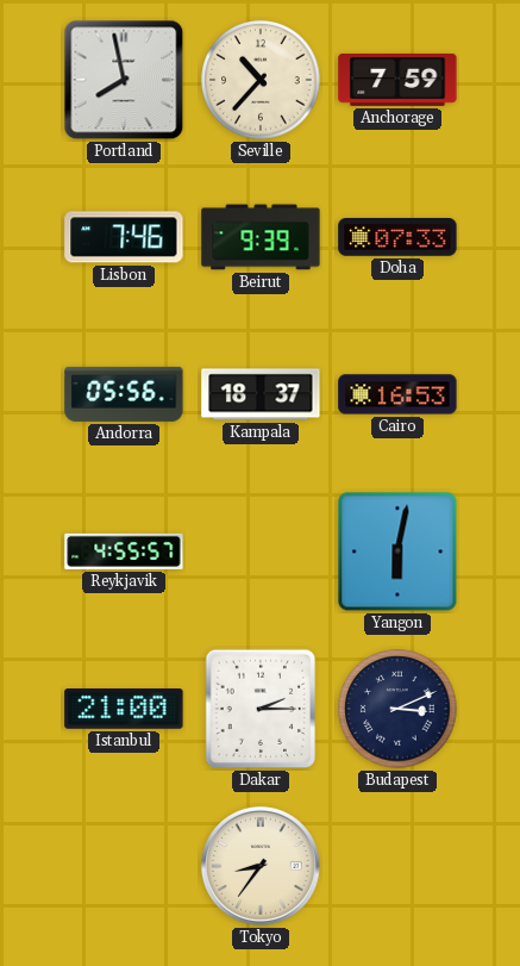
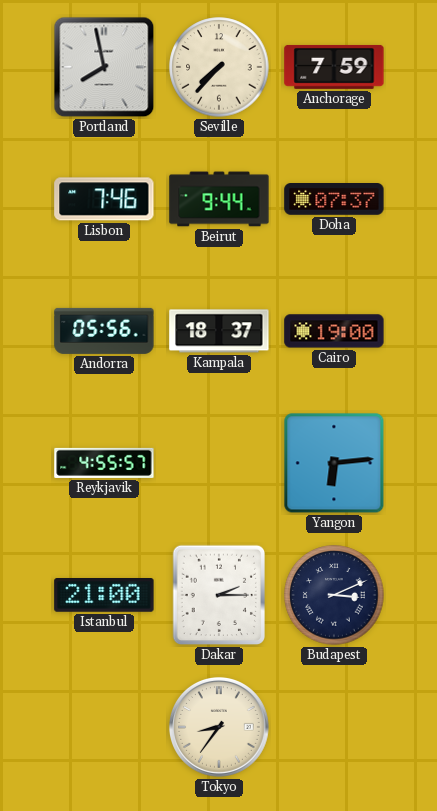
Seville: 10:37 -> 7:37 (219, 67)
Beirut: 9:39 -> 9:44 (219, 199)
Doha: 07:33 -> 07:37 (334, 200)
Cairo: 16:53 -> 19:00 (334, 331)
Yangon: 6:02 -> 6:14 (334, 463)
